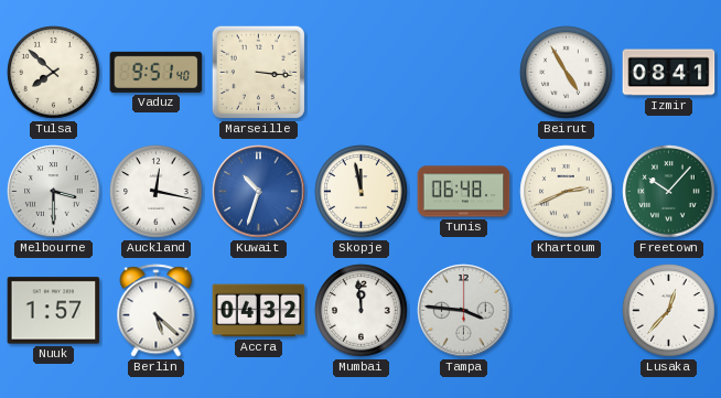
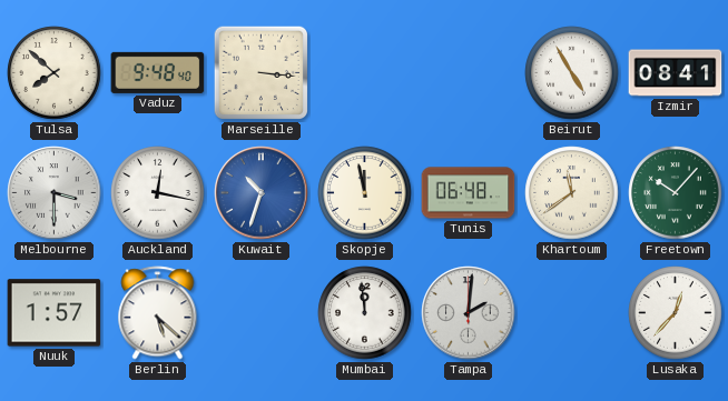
Vaduz: 9:51 -> 9:48 (158, 72)
Khartoum: 2:41 -> 11:39 (572, 193)
Accra: 04:32 -> none (259, 311)
Tampa: 3:46 -> 2:01 (469, 313)
